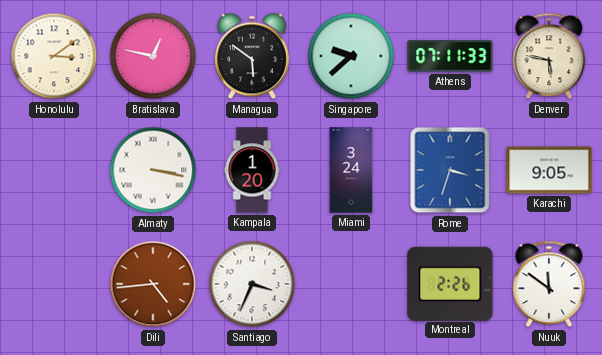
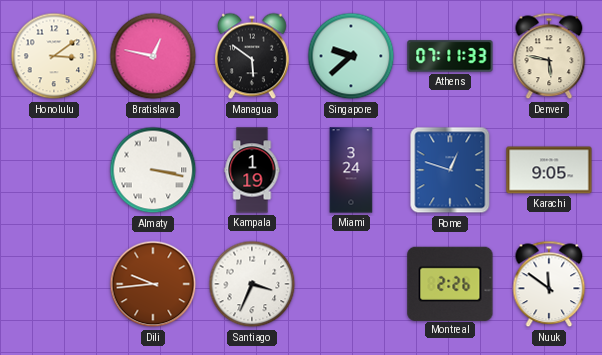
Kampala: 1:20 -> 1:19 (252, 170)
Rome: 3:33 -> 12:48 (450, 170)
Dili: 4:44 -> 9:44 (153, 284)
